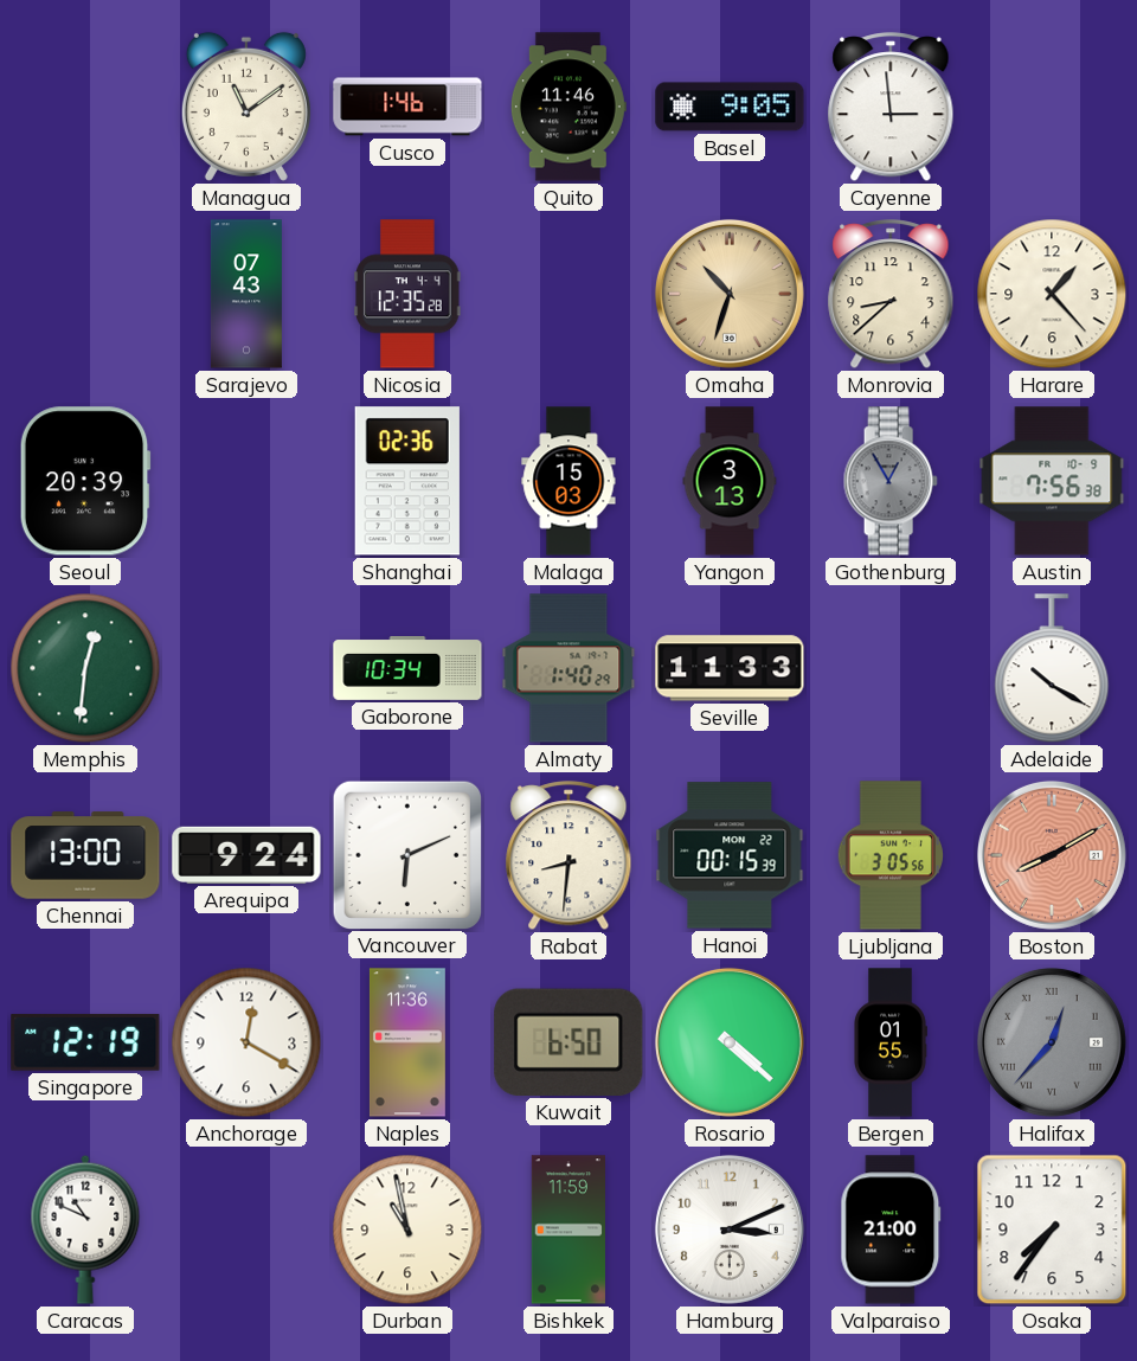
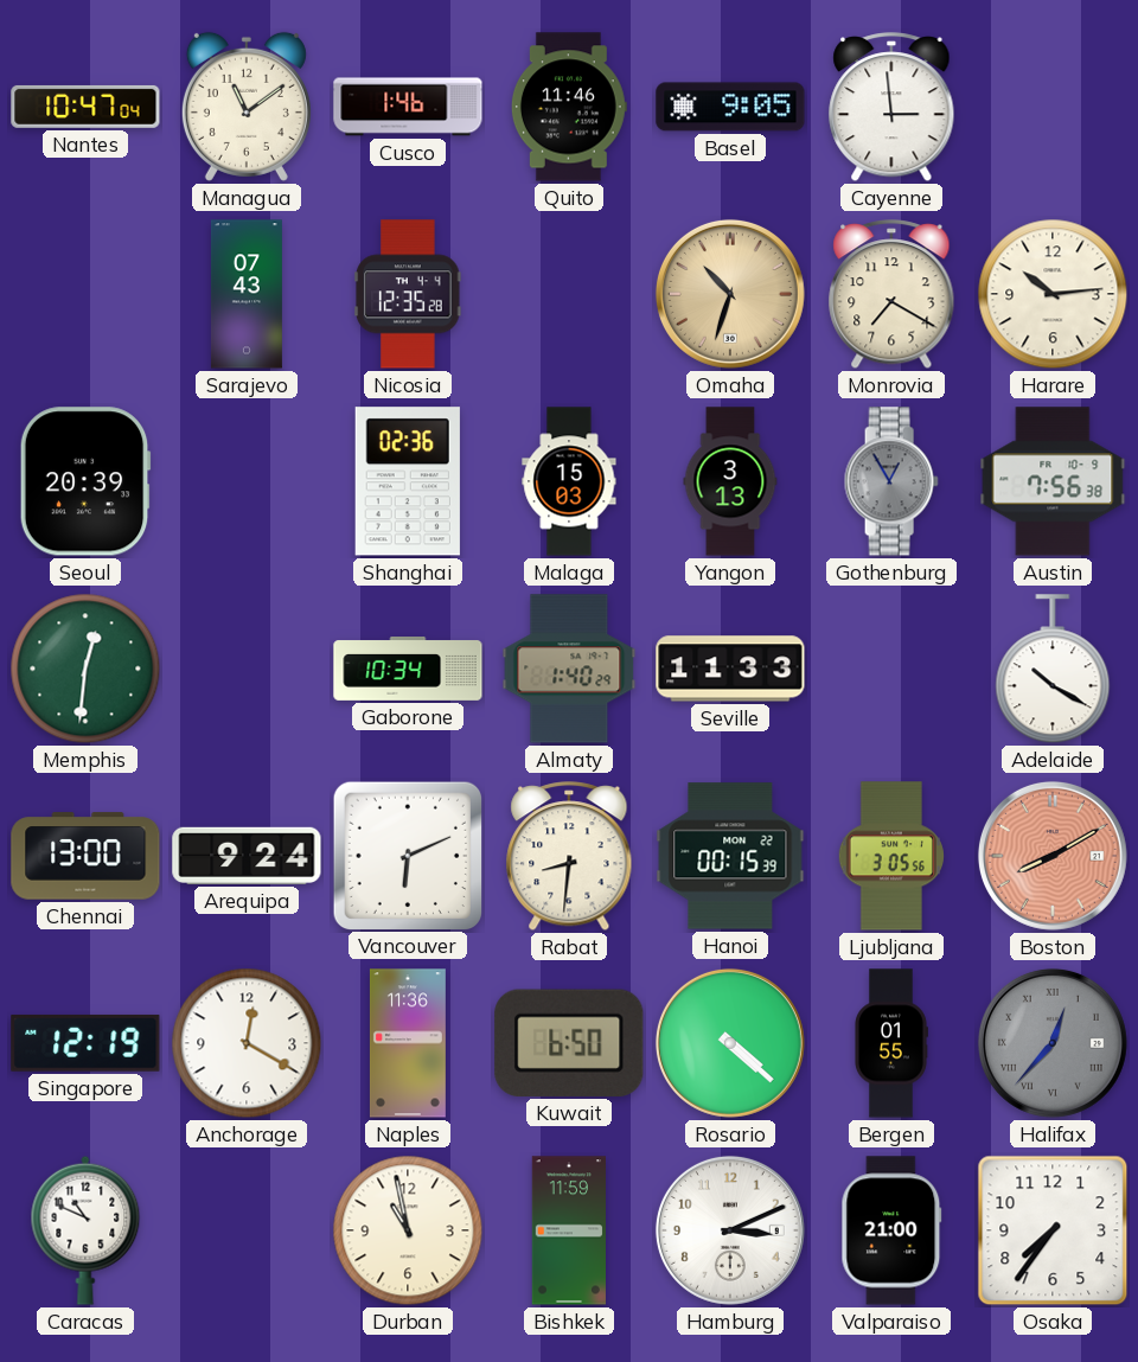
Nantes: none -> 10:47 (85, 107)
Monrovia: 8:38 -> 7:20 (891, 295)
Harare: 1:23 -> 10:14 (1053, 294)
